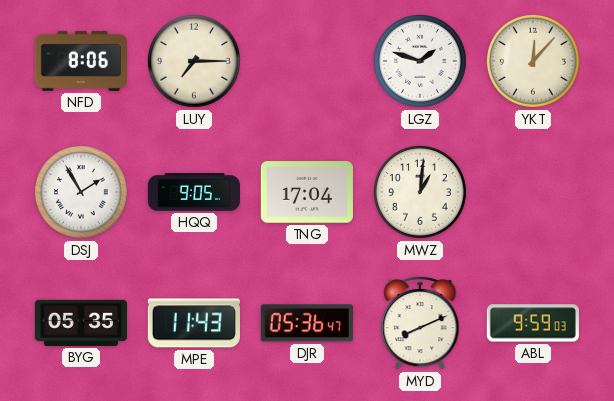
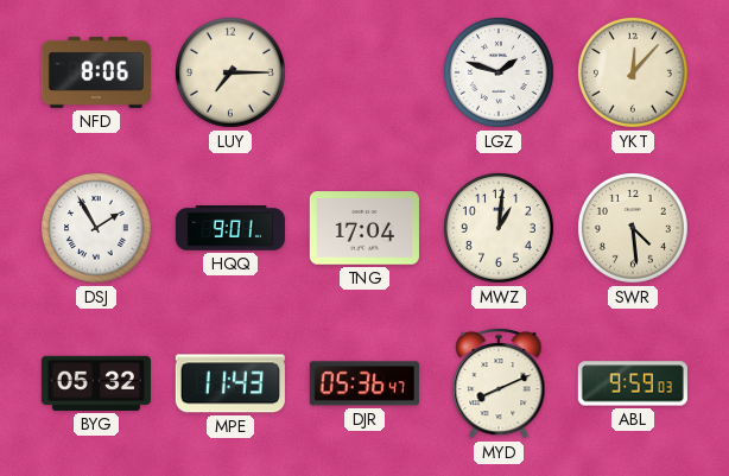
HQQ: 9:05 -> 9:01 (230, 228)
SWR: none -> 4:29 (633, 228)
BYG: 05:35 -> 05:32 (96, 383)
